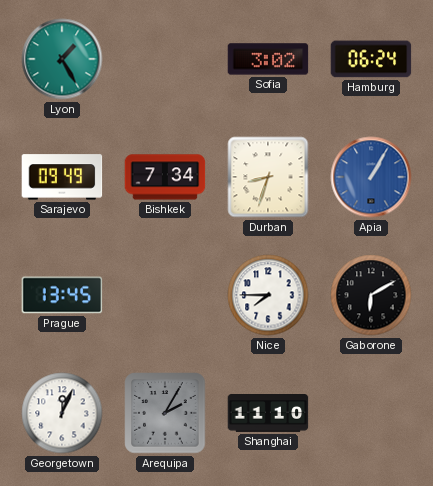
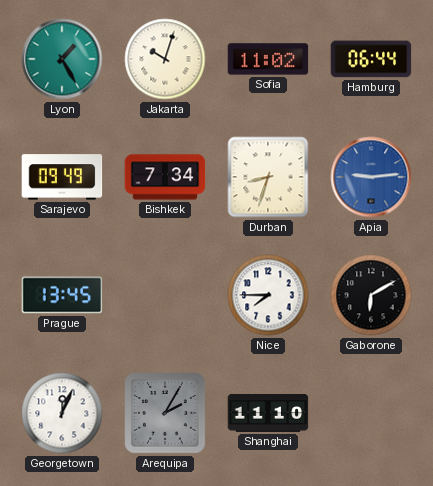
Jakarta: none -> 10:03 (165, 59)
Sofia: 3:02 -> 11:02 (268, 59)
Hamburg: 06:24 -> 06:44 (371, 59)
Apia: 1:05 -> 9:14 (371, 177)
